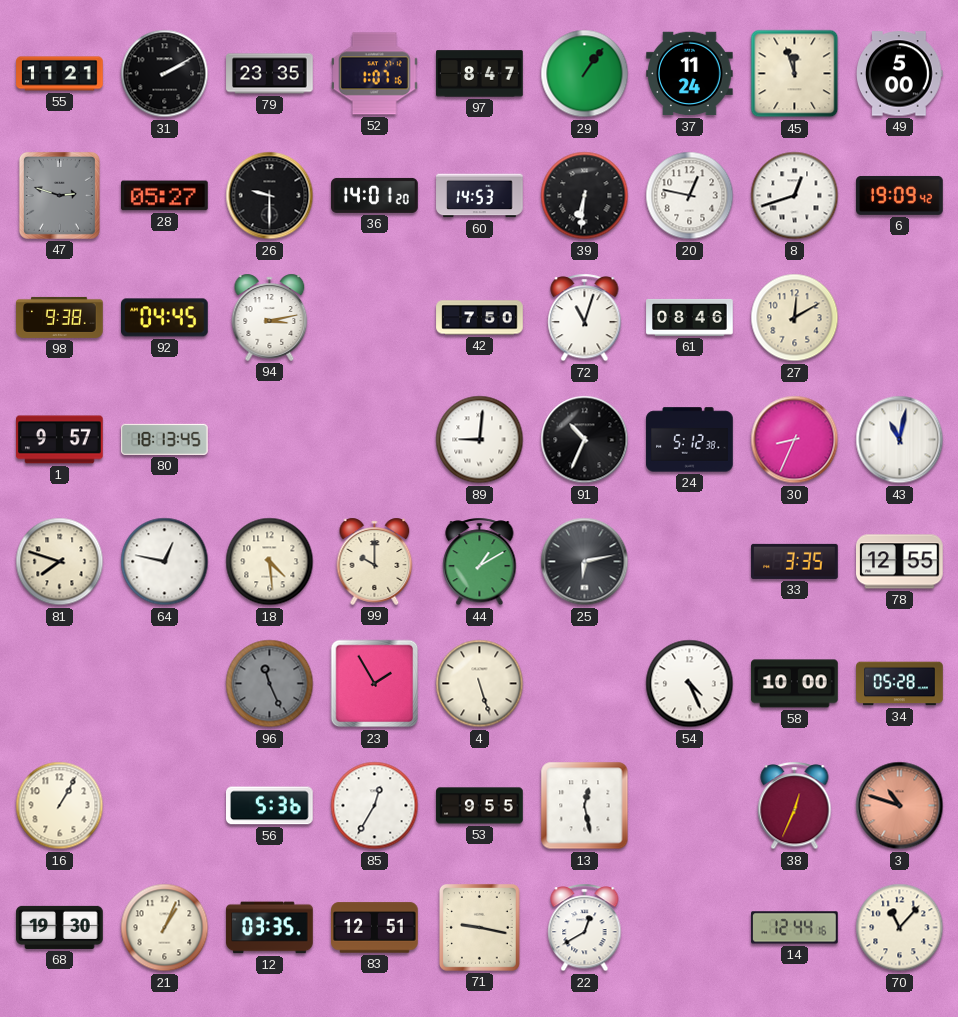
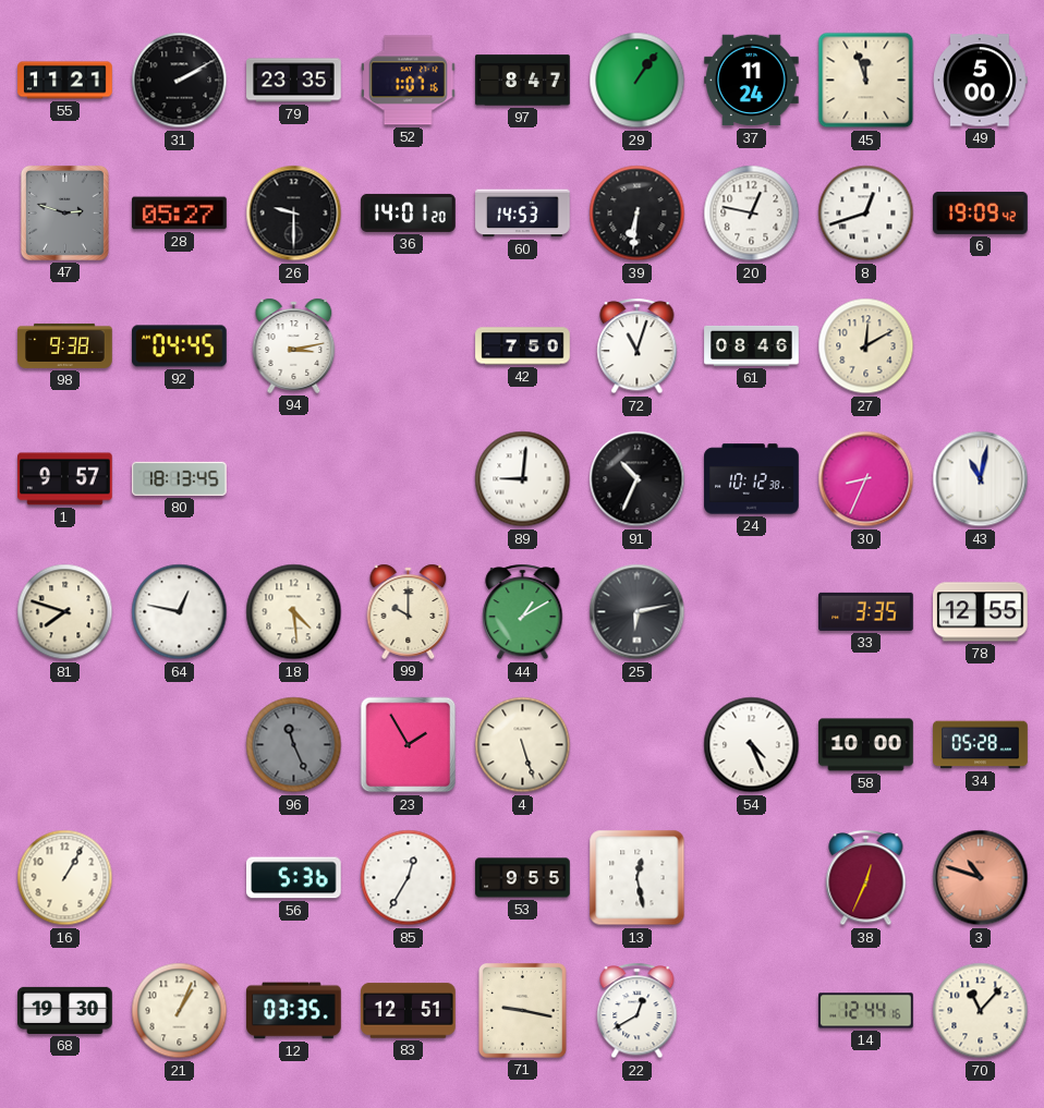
24: 5:12 -> 10:12 (752, 479)
